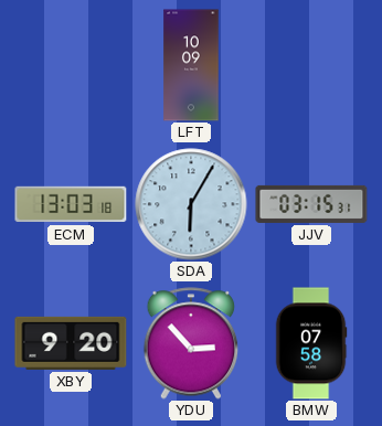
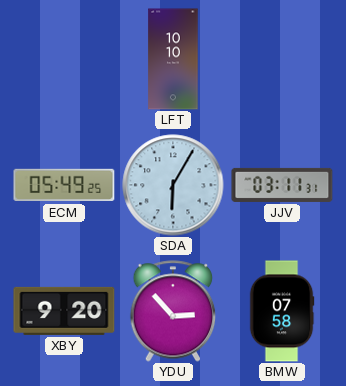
LFT: 10:09 -> 10:10 (173, 59)
ECM: 13:03 -> 05:49 (64, 185)
JJV: 03:15 -> 03:11 (282, 185)
